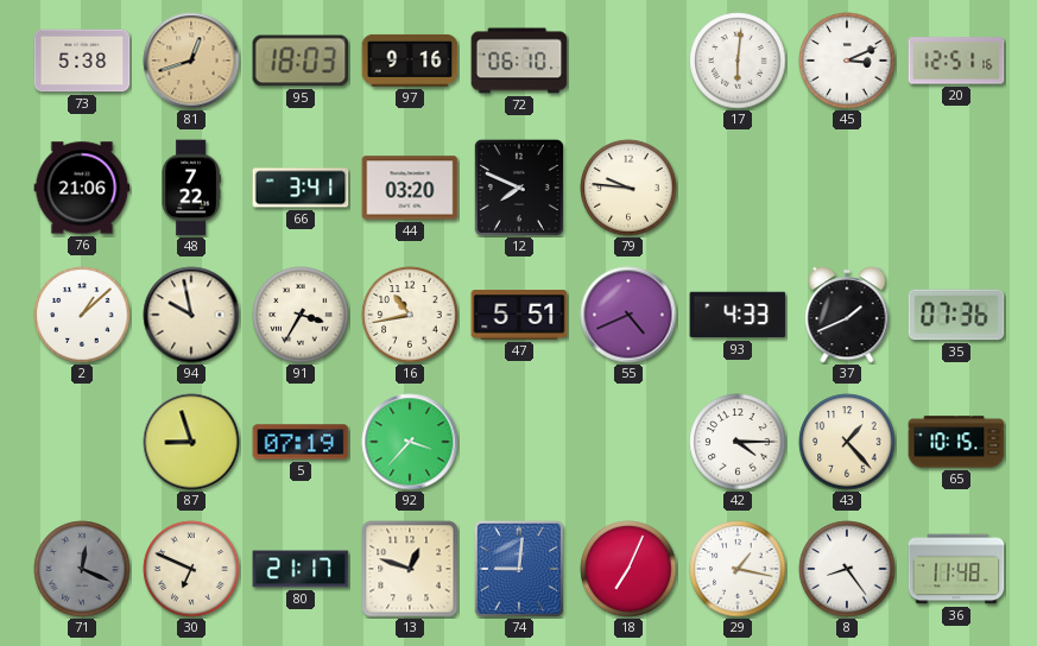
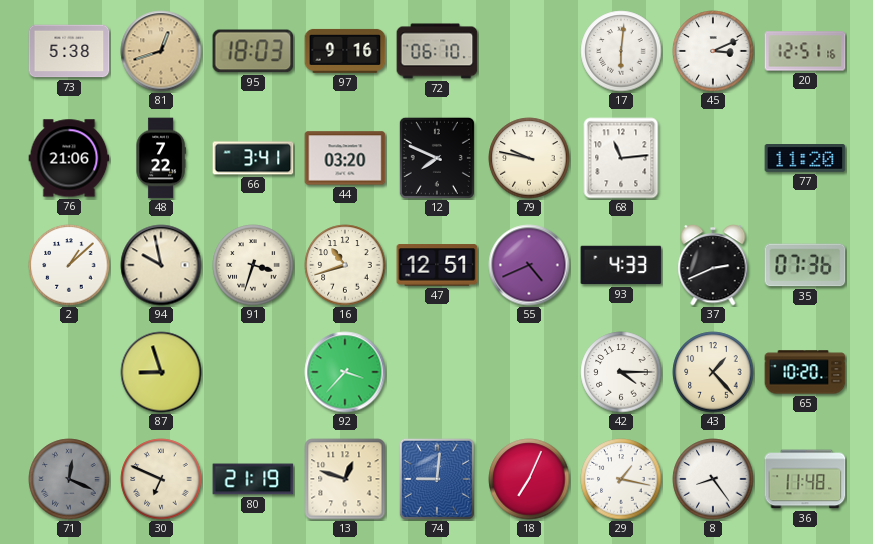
79: 9:46 -> 9:47 (529, 158)
68: none -> 11:14 (621, 158)
77: none -> 11:20 (805, 159)
91: 3:35 -> 3:33 (253, 265)
16: 10:43 -> 10:42 (345, 265)
47: 5:51 -> 12:51 (437, 265)
37: 1:41 -> 2:41 (713, 265)
5: 07:19 -> none (301, 442)
65: 10:15 -> 10:20 (805, 372)
80: 21:17 -> 21:19 (253, 479)
